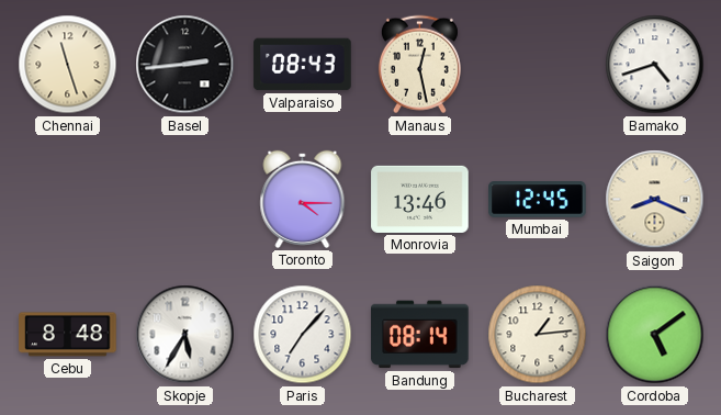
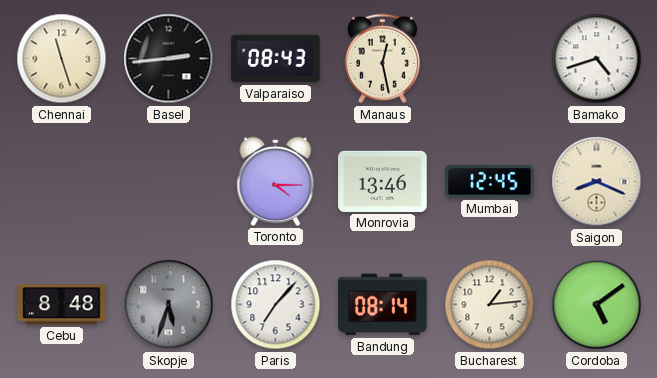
Skopje: 5:35 -> 5:33 (169, 305)
Skopje dial: white -> grey (169, 305)
